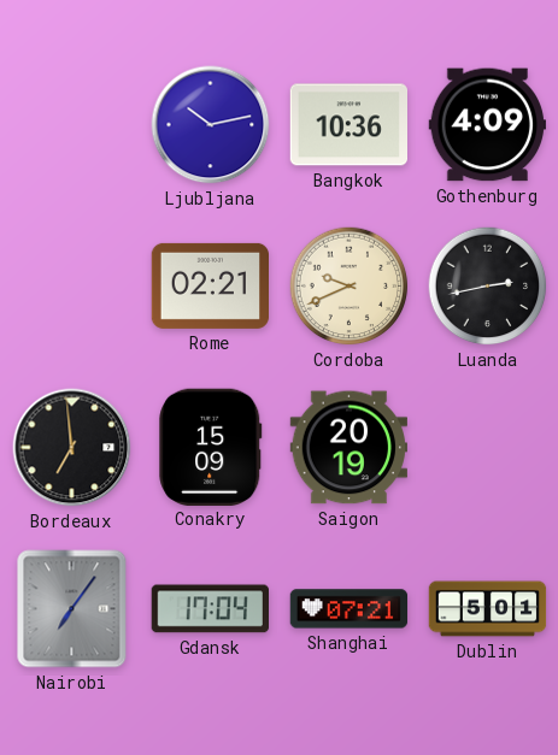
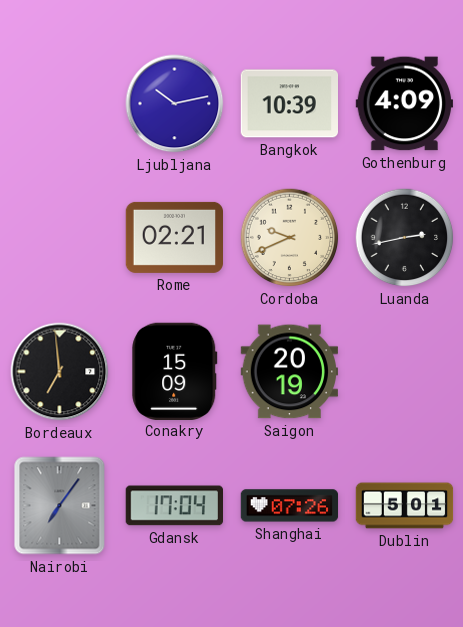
Bangkok: 10:36 -> 10:39 (289, 104)
Shanghai: 07:21 -> 07:26 (290, 506)
